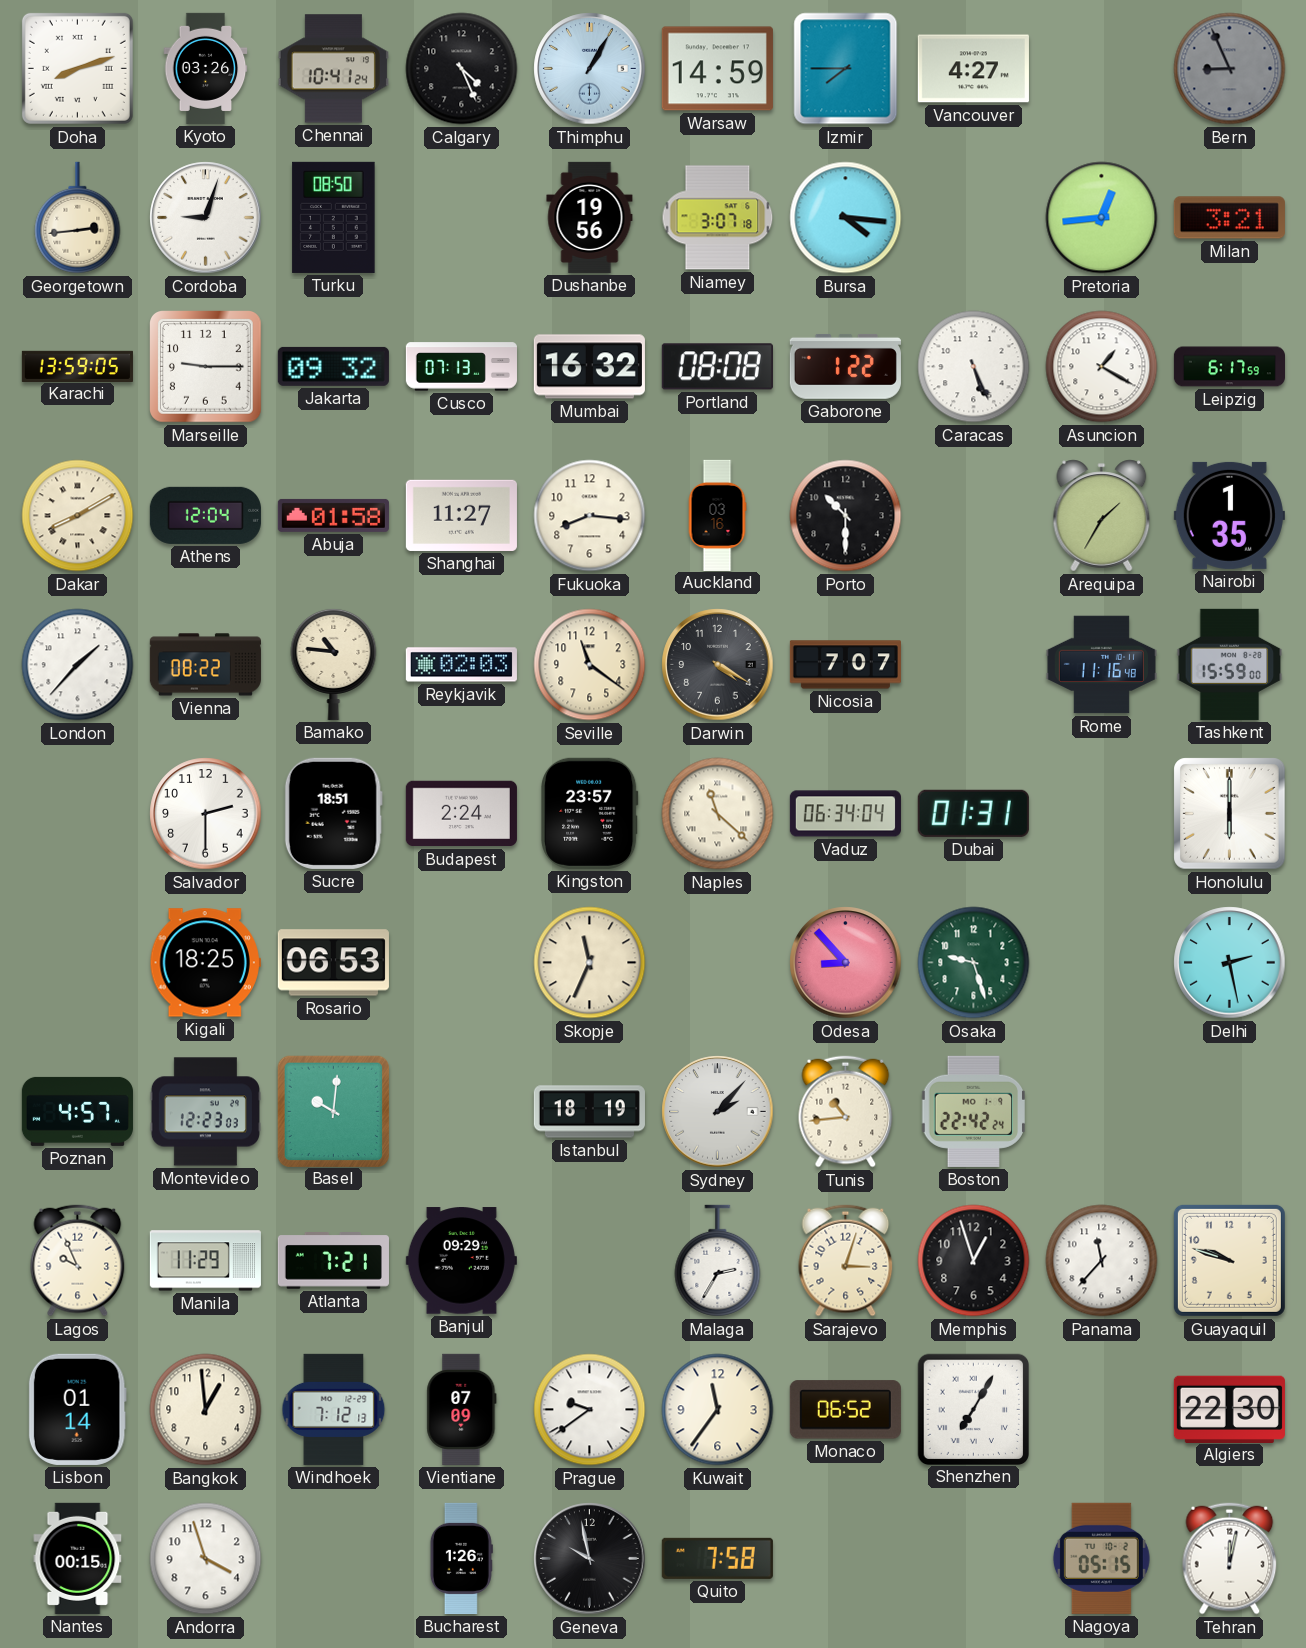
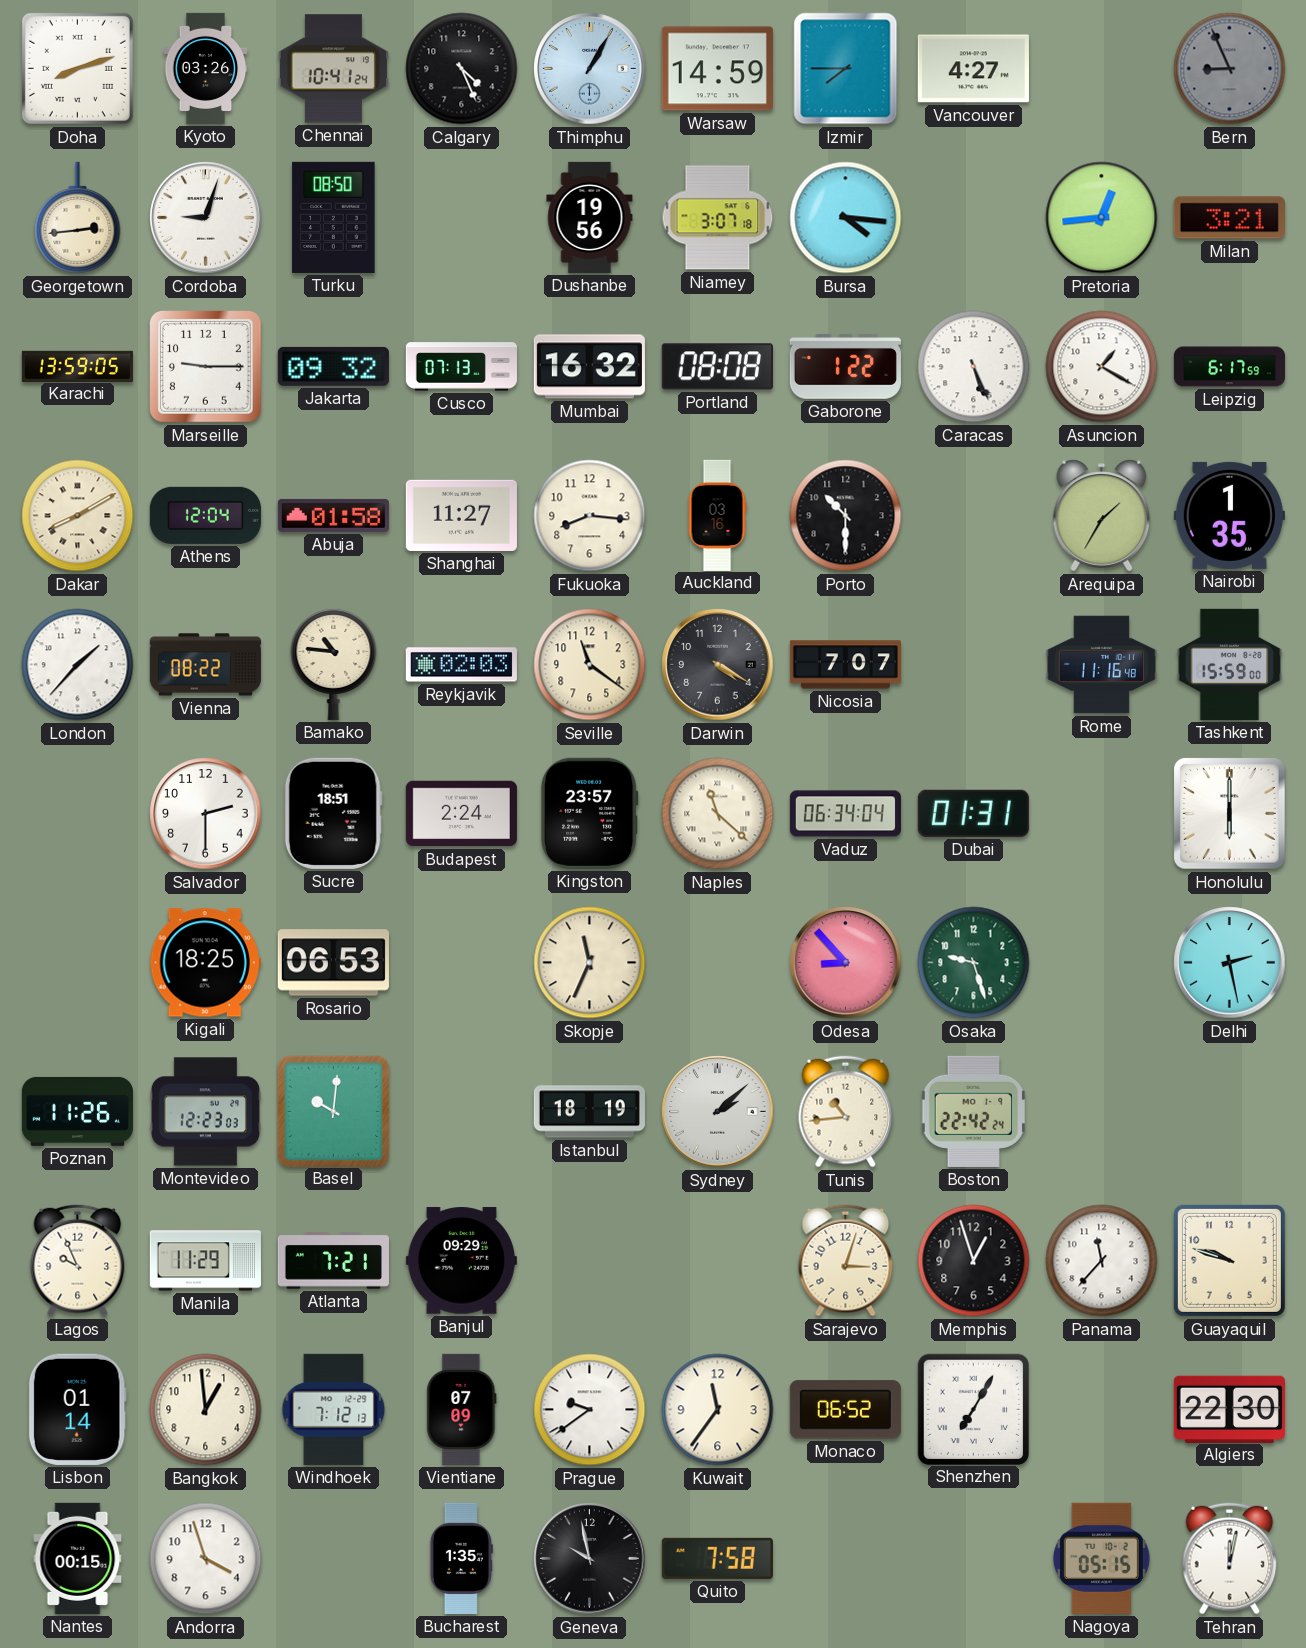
Poznan: 4:57 -> 11:26 (77, 1111)
Sydney: 2:07 -> 2:08 (718, 1112)
Malaga: 2:35 -> none (718, 1261)
Bucharest: 1:26 -> 1:35 (461, 1558)
